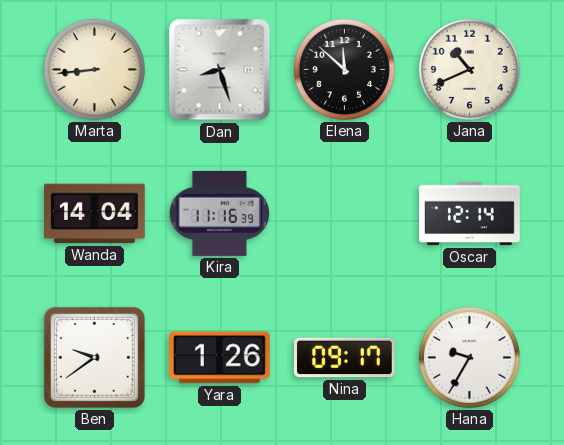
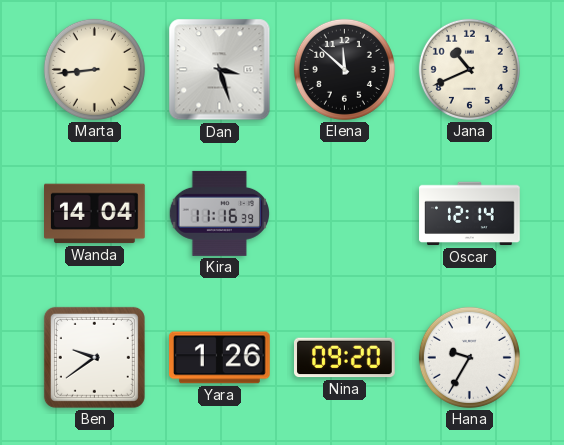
Dan: 8:27 -> 3:27 (220, 70)
Nina: 09:17 -> 09:20 (345, 358)
